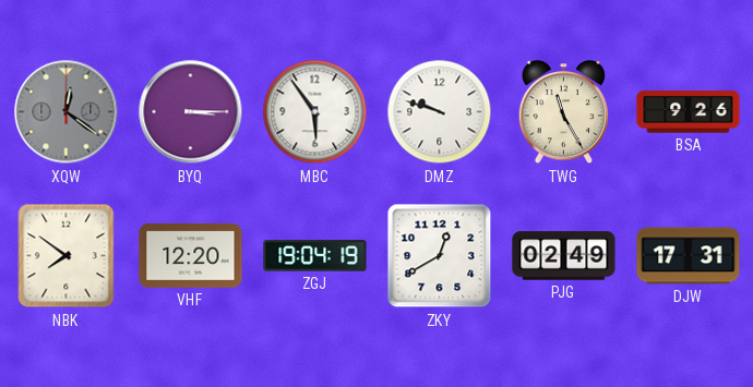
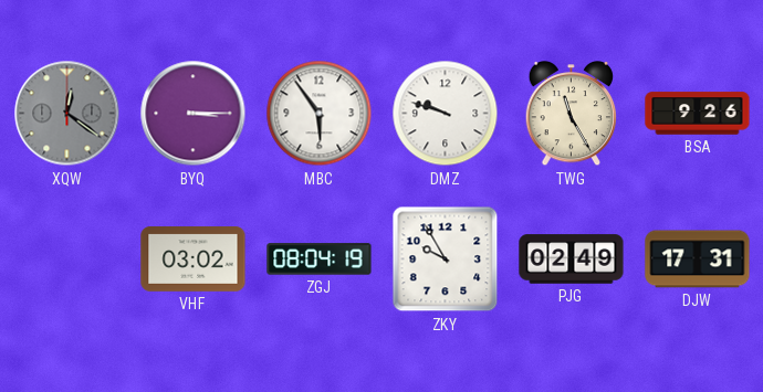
NBK: 7:51 -> none (67, 256)
VHF: 12:20 -> 03:02 (194, 259)
ZGJ: 19:04 -> 08:04 (320, 259)
ZKY: 12:40 -> 9:55 (446, 259)
